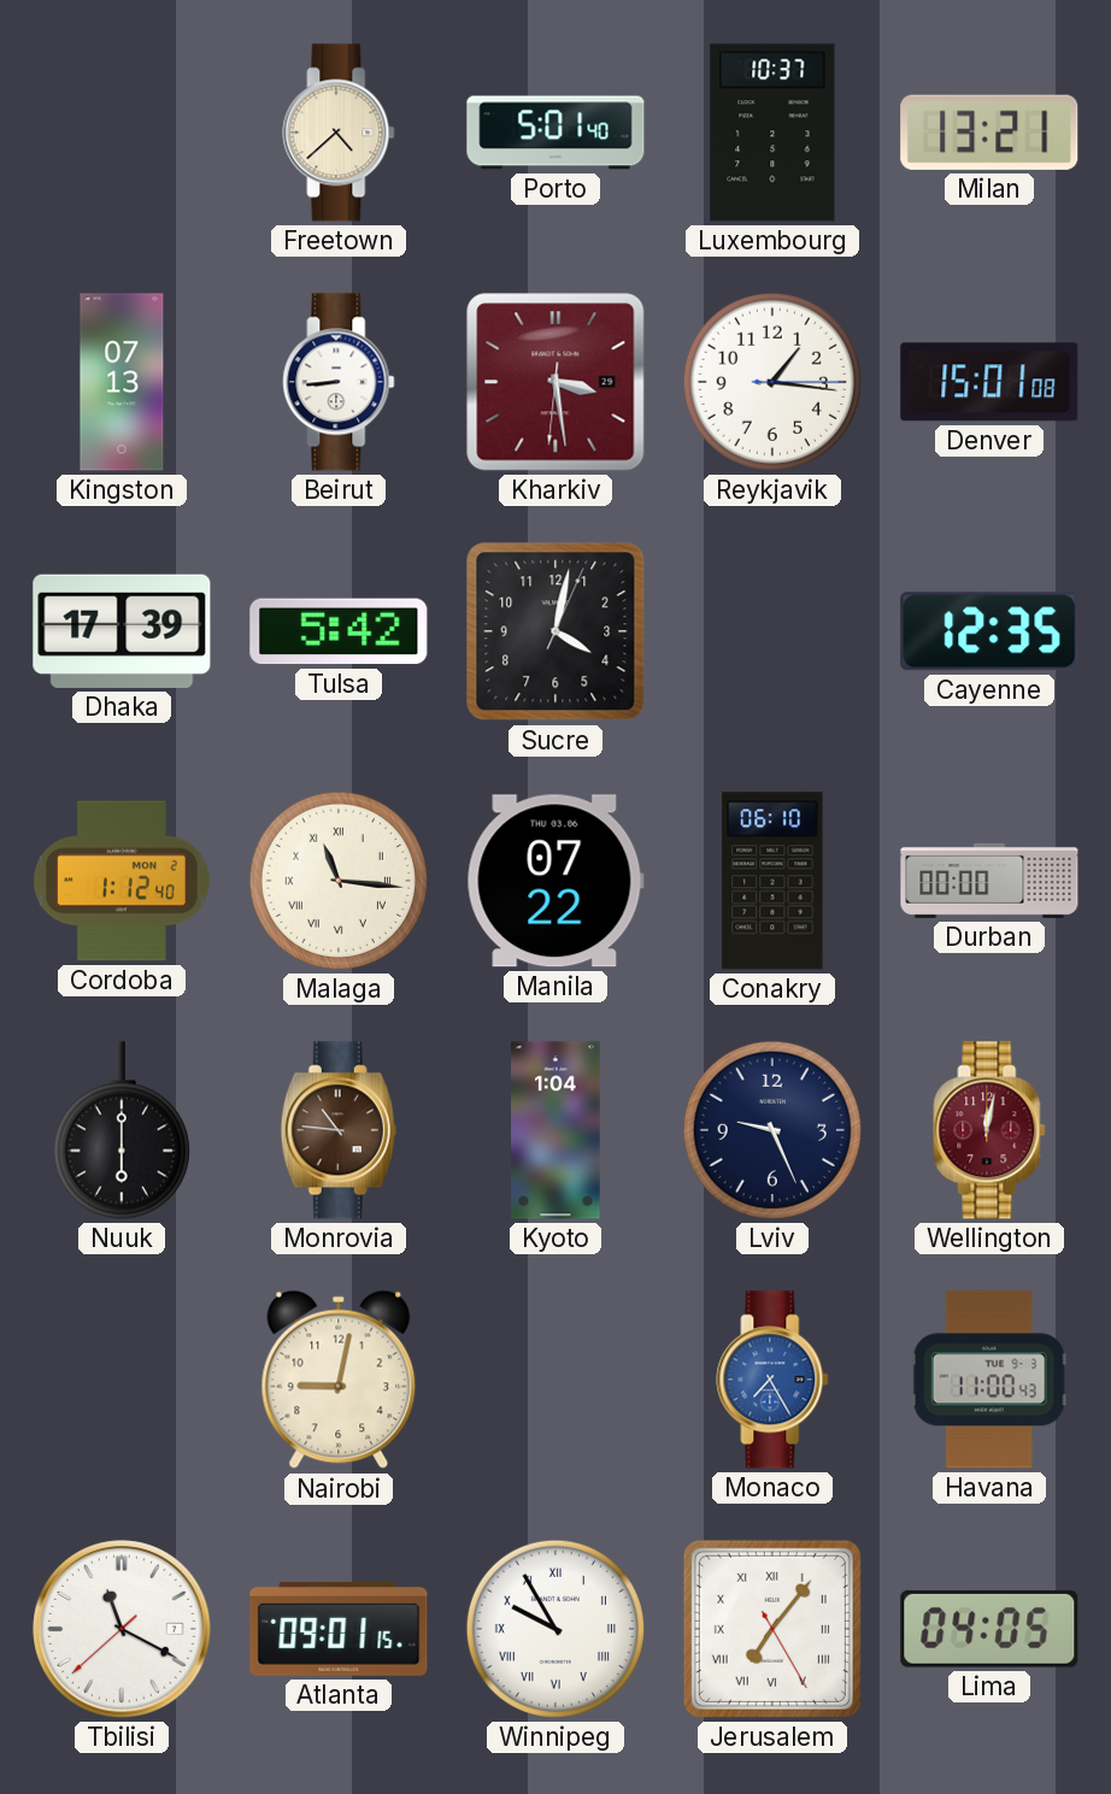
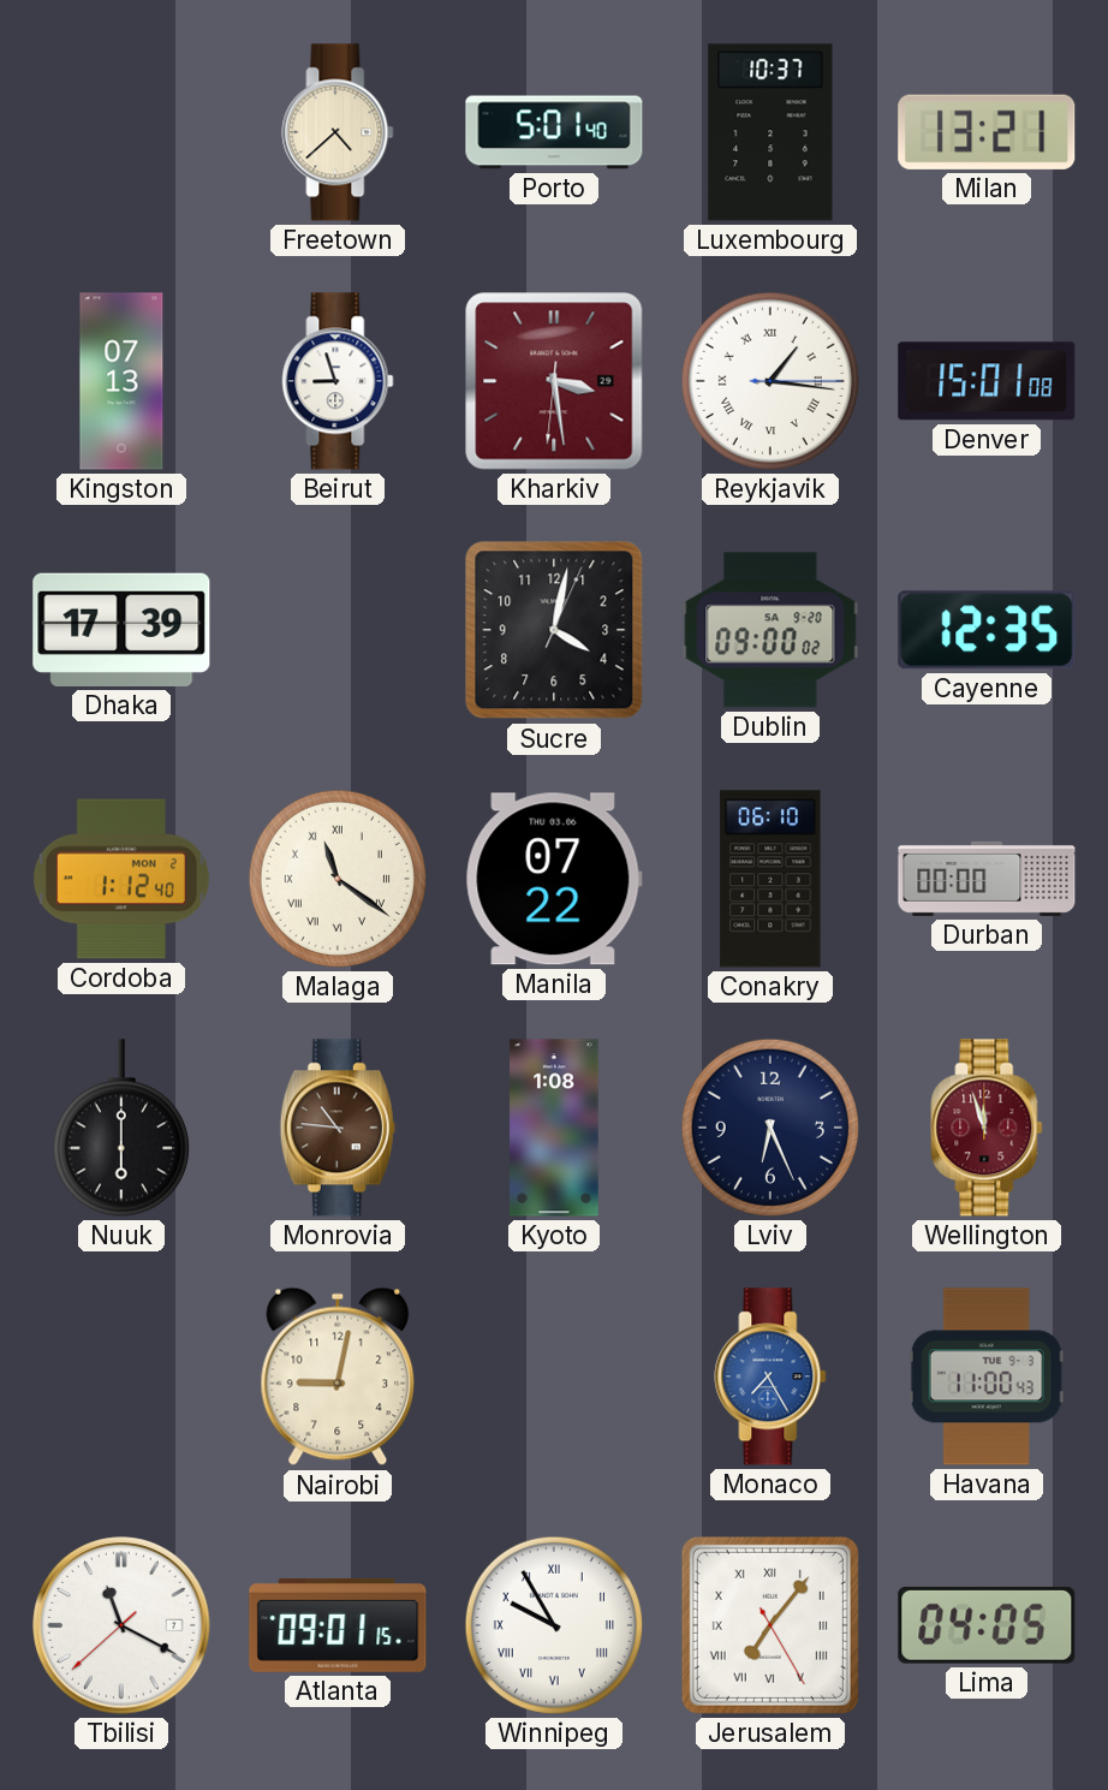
Beirut: 8:44 -> 8:57 (338, 381)
Reykjavik numerals: Arabic -> Roman (770, 381)
Tulsa: 5:42 -> none (339, 631)
Dublin: none -> 09:00 (770, 630)
Malaga: 11:16 -> 11:21 (338, 879)
Kyoto: 1:04 -> 1:08 (554, 1128)
Lviv: 9:26 -> 6:26 (770, 1128)
Wellington: 12:02 -> 11:57 (987, 1128)
